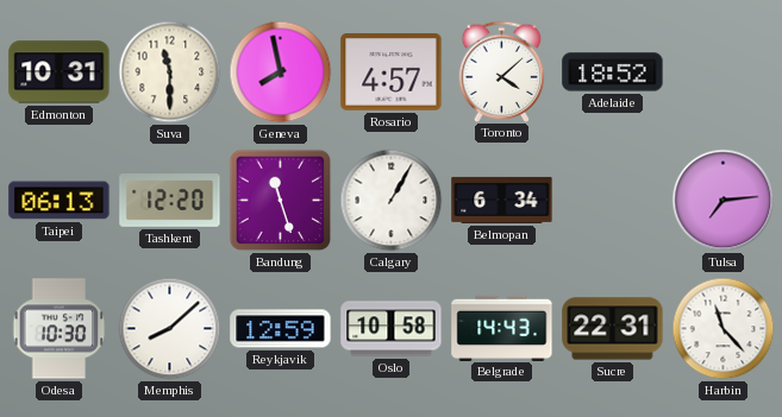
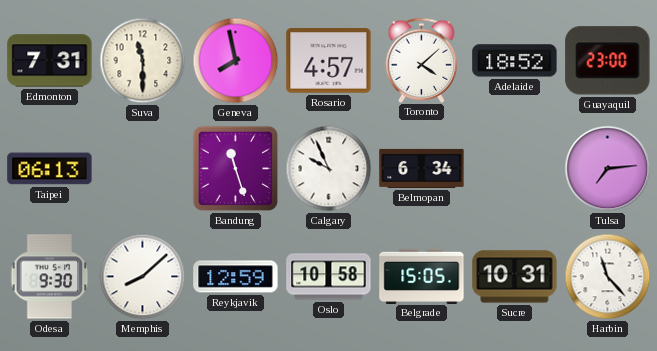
Edmonton: 10:31 -> 7:31 (50, 61)
Guayaquil: none -> 23:00 (608, 61)
Tashkent: 12:20 -> none (170, 201)
Calgary: 1:05 -> 9:56 (329, 169)
Odesa: 10:30 -> 9:30 (50, 277)
Belgrade: 14:43 -> 15:05 (422, 276)
Sucre: 22:31 -> 10:31 (515, 277)
